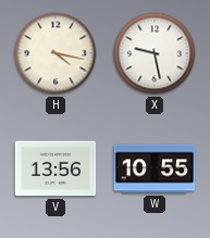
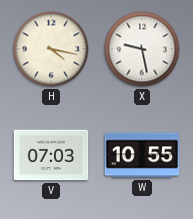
V: 13:56 -> 07:03 (51, 155)
